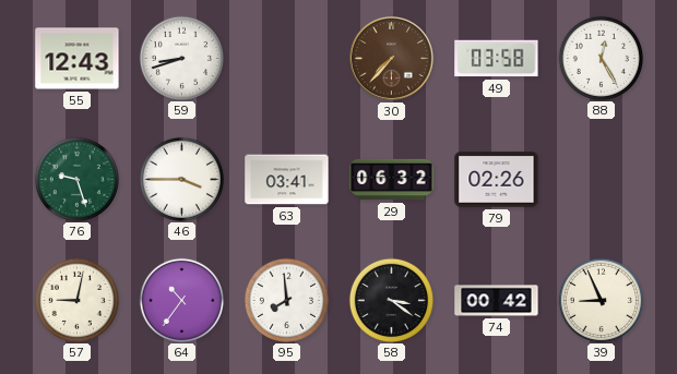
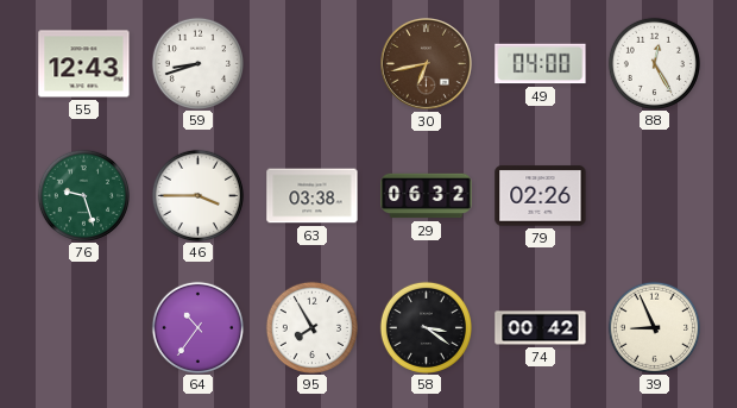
30: 7:37 -> 6:43 (427, 64)
49: 03:58 -> 04:00 (541, 64)
63: 03:41 -> 03:38 (313, 196)
57: 9:02 -> none (76, 300)
95: 7:59 -> 7:55 (311, 327)
